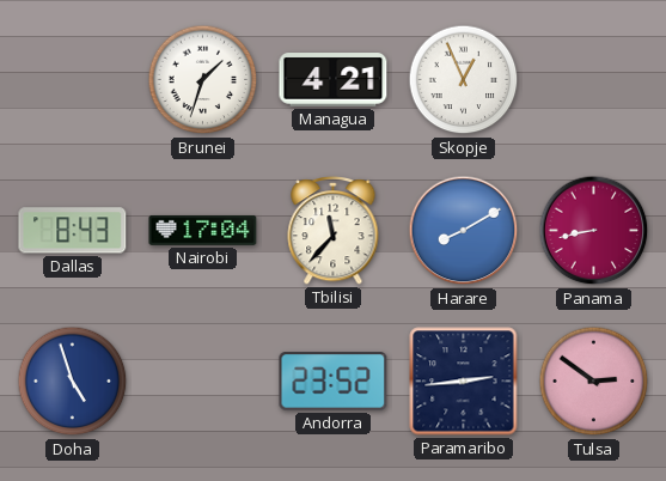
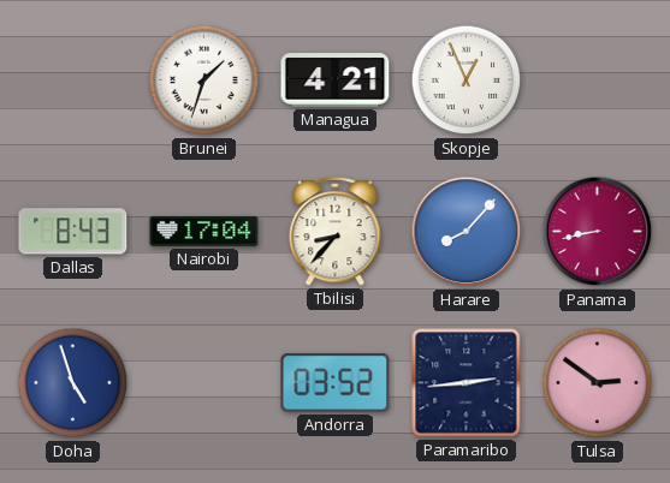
Tbilisi: 11:37 -> 8:37 (336, 232)
Harare: 8:10 -> 8:07 (467, 232)
Andorra: 23:52 -> 03:52 (336, 383)
